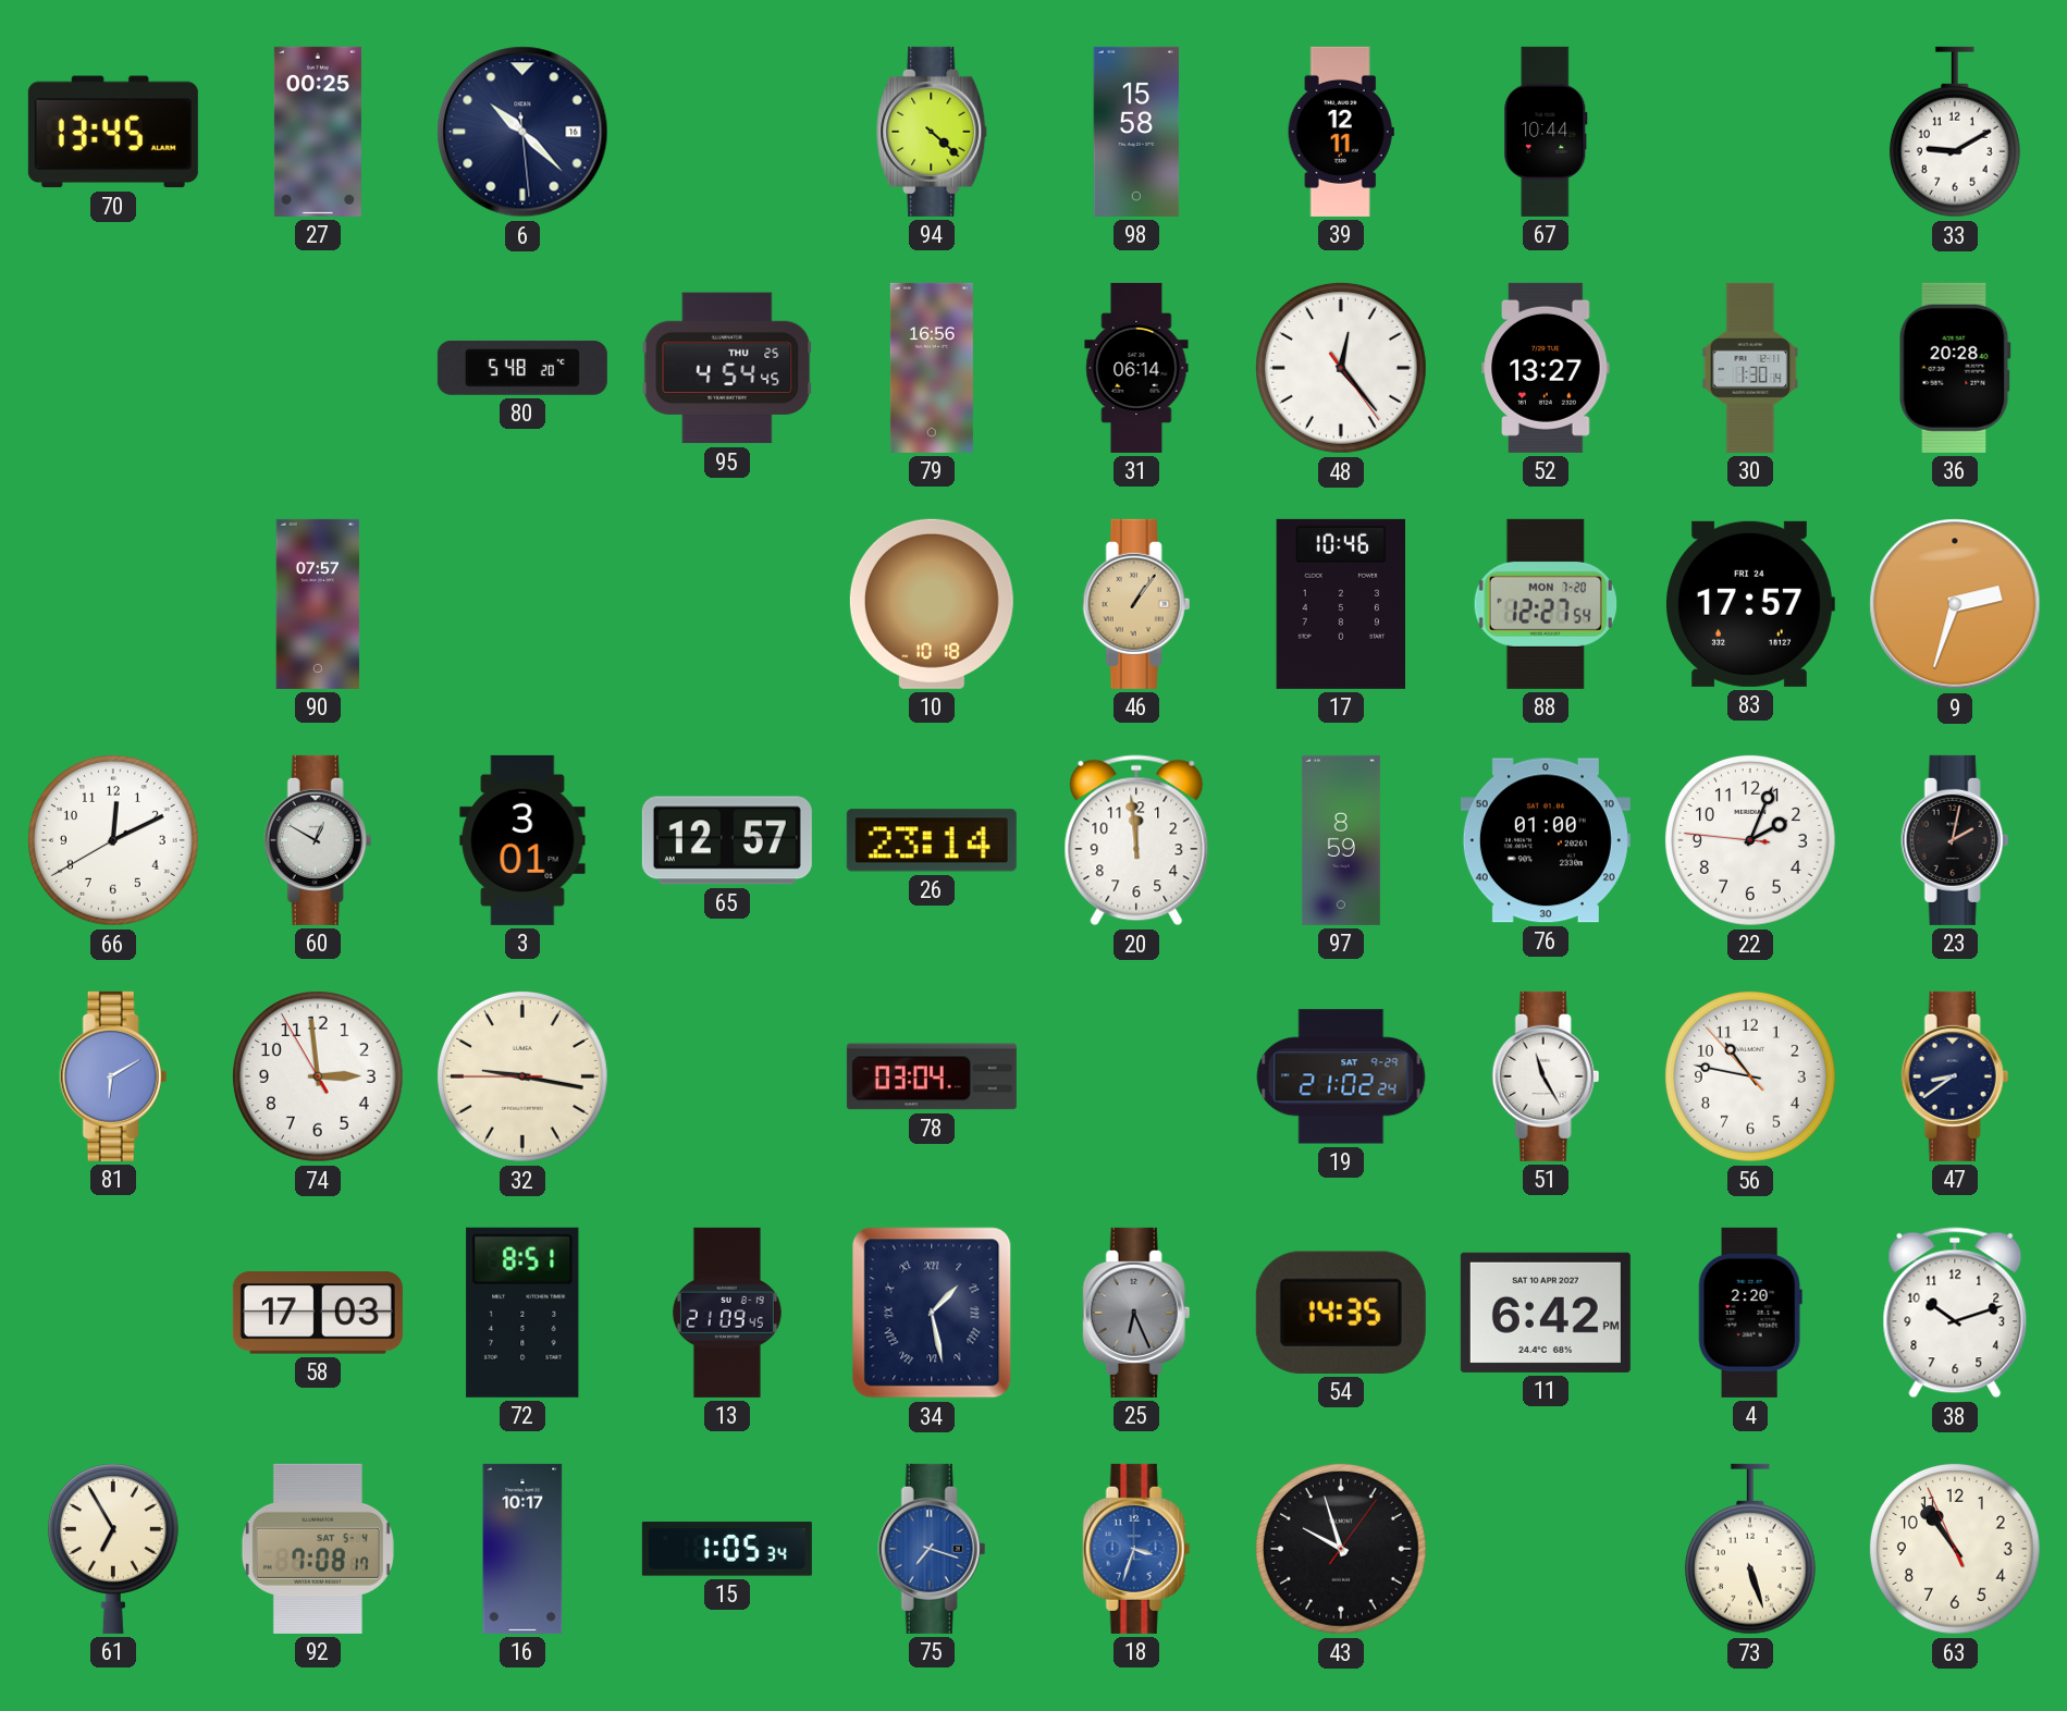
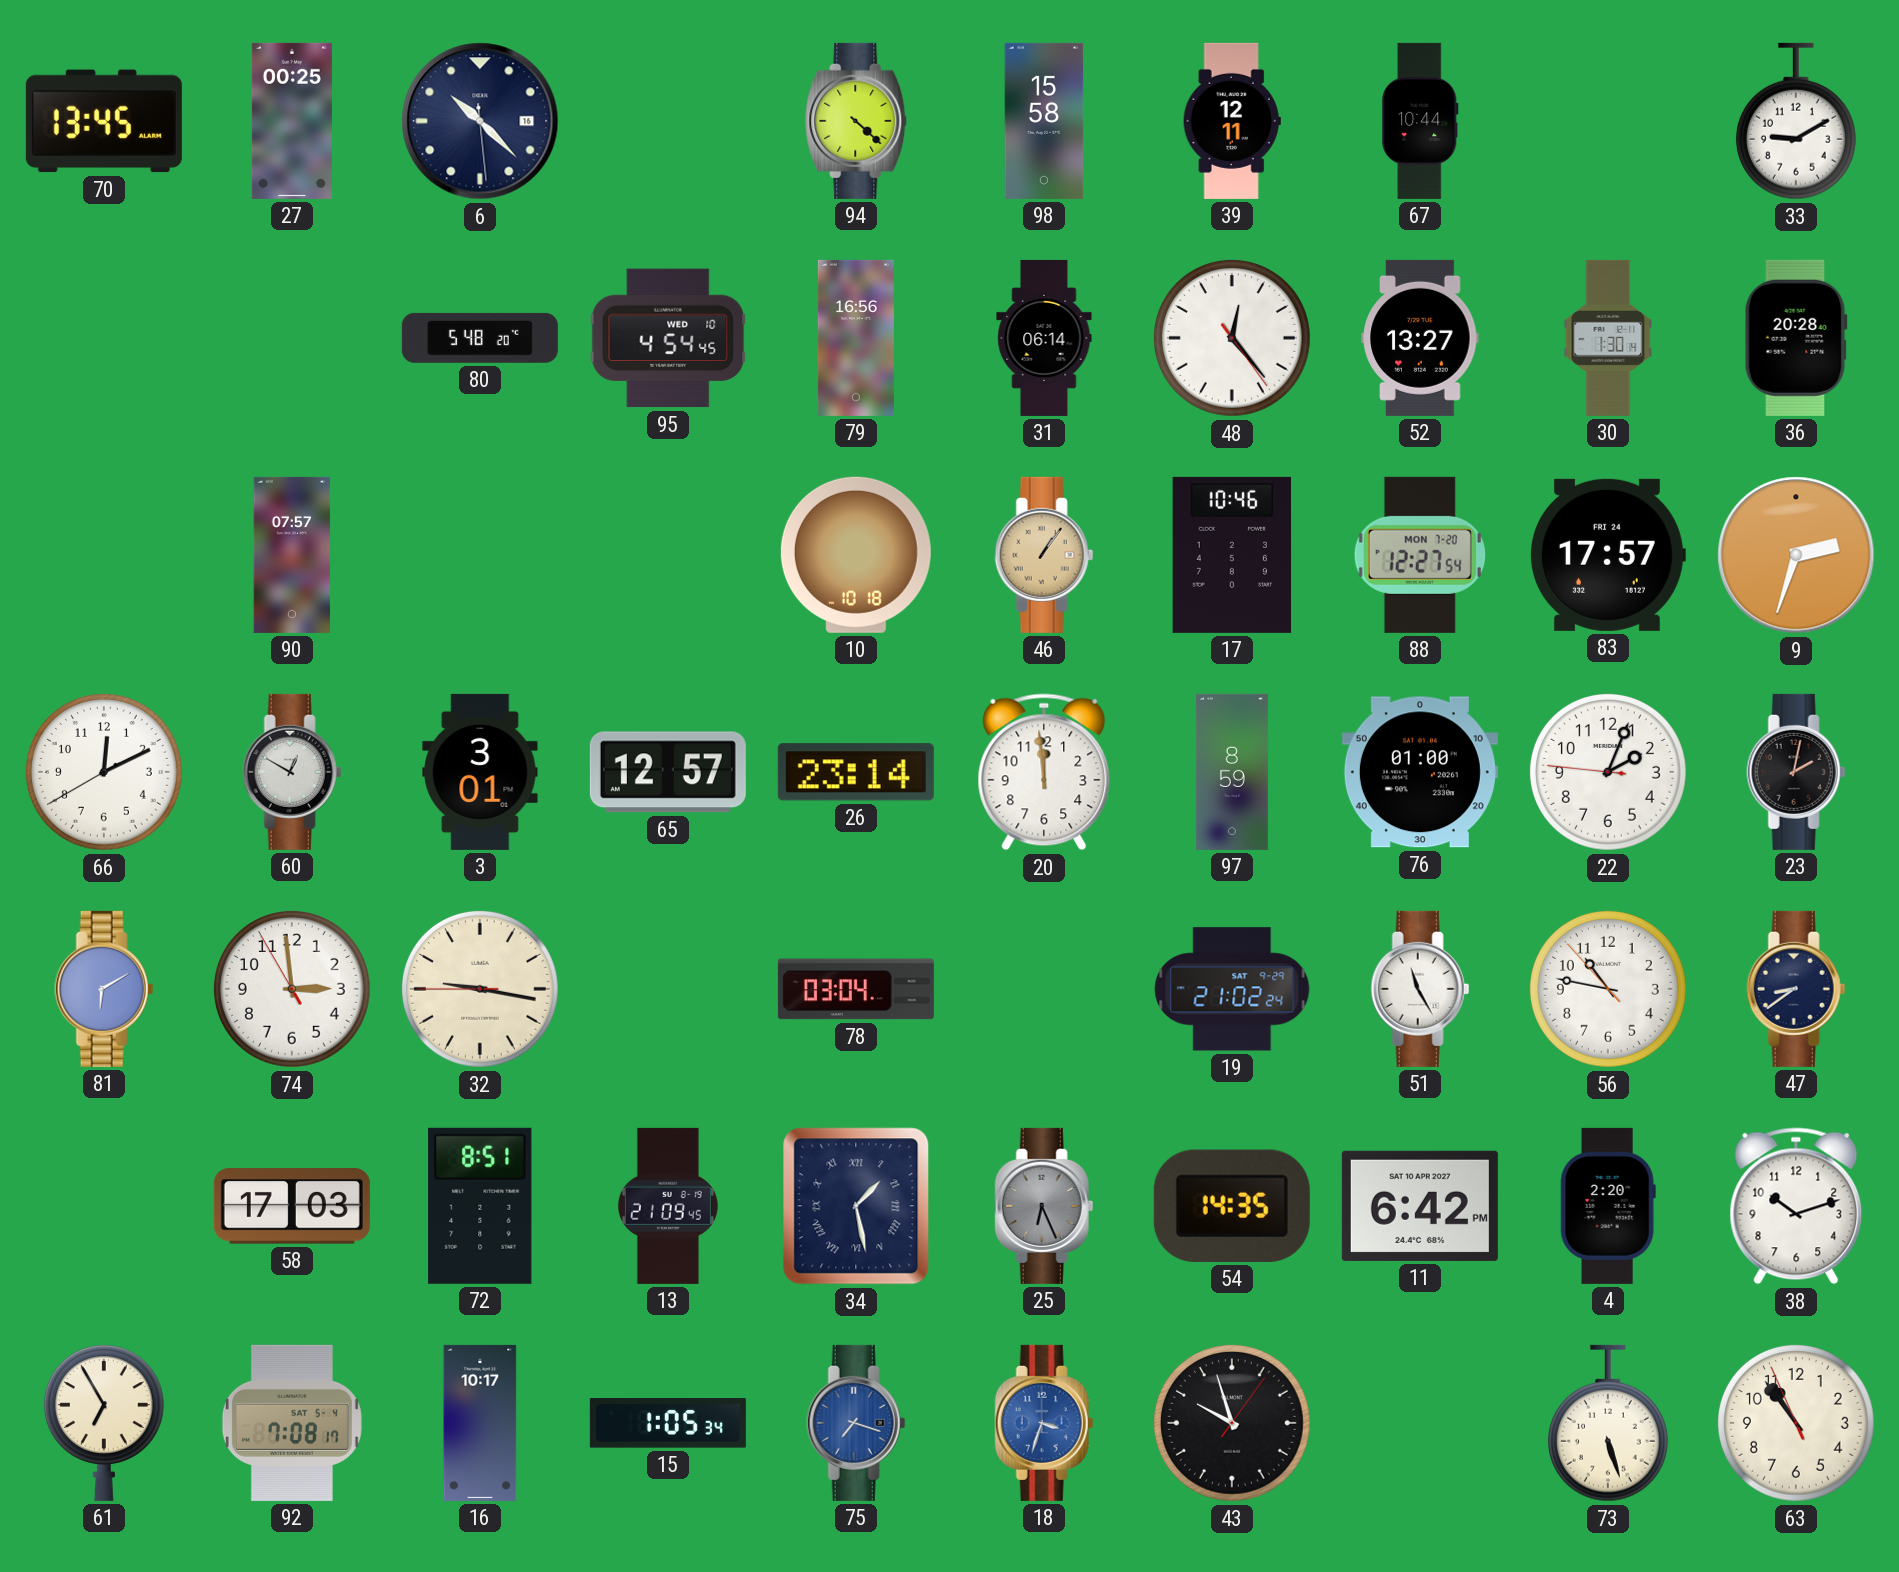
95 date: THU 25 -> WED 10 (668, 338)
